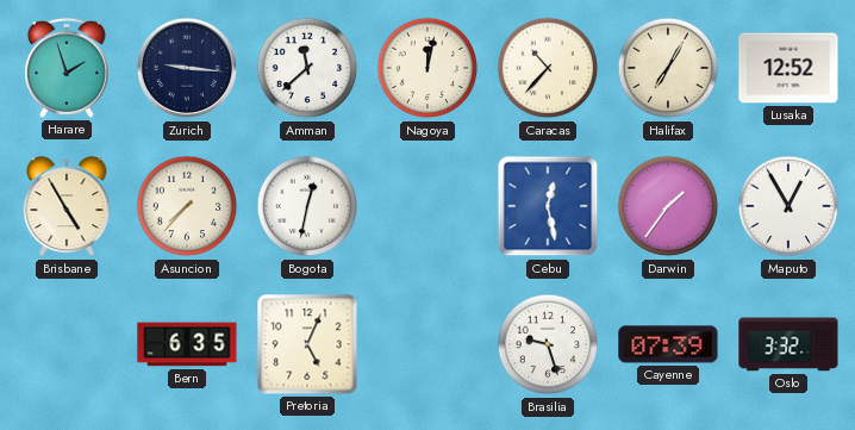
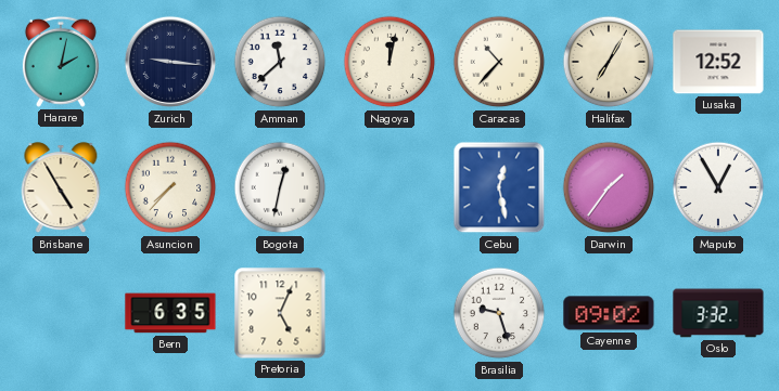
Harare: 1:57 -> 2:02 (61, 62)
Cayenne: 07:39 -> 09:02 (609, 313)
